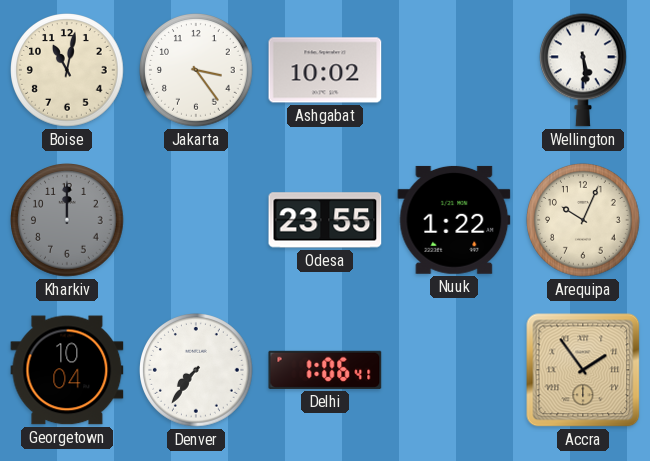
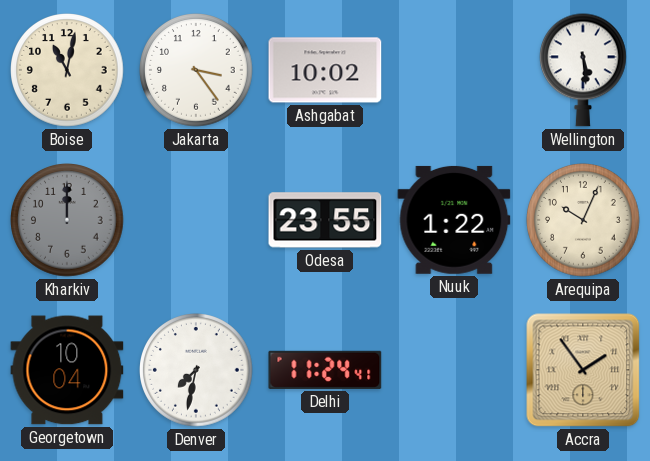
Denver: 7:36 -> 7:32 (196, 370)
Delhi: 1:06 -> 11:24 (325, 370)
